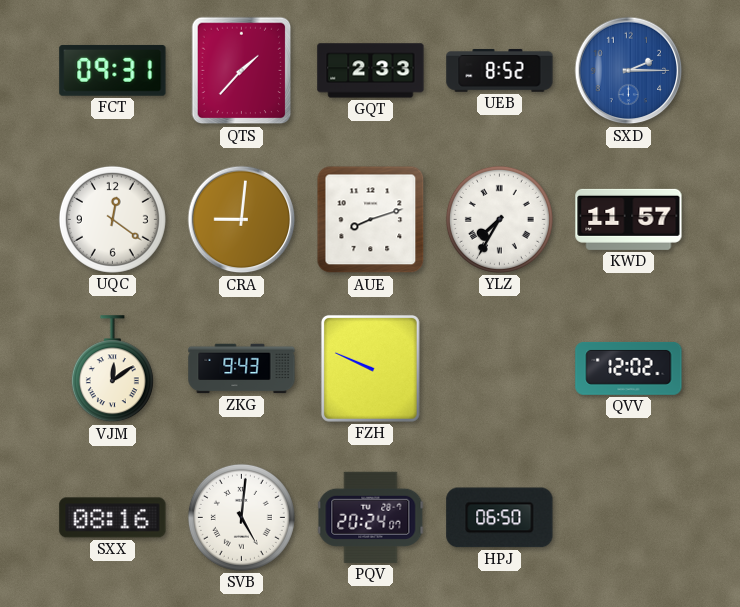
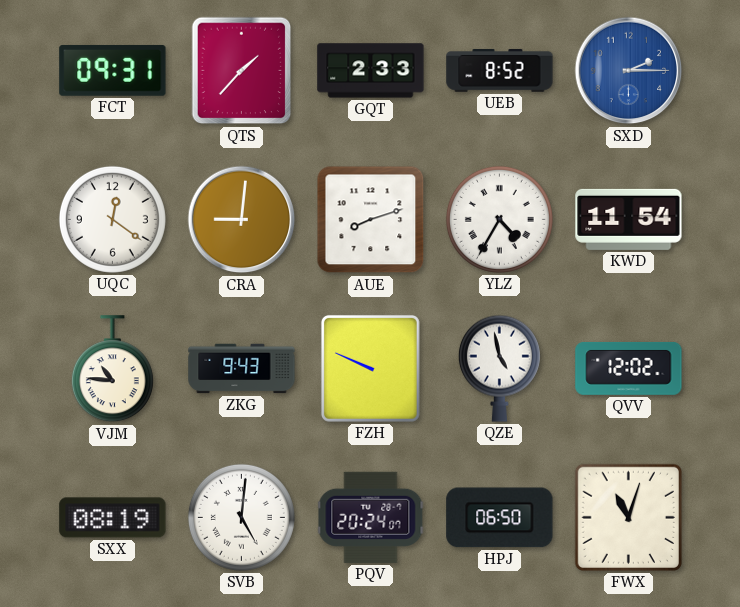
YLZ: 7:35 -> 4:35 (499, 219)
KWD: 11:57 -> 11:54 (629, 219)
VJM: 12:09 -> 10:46 (112, 369)
QZE: none -> 4:58 (499, 368)
SXX: 08:16 -> 08:19 (113, 518)
FWX: none -> 11:03 (628, 517)
